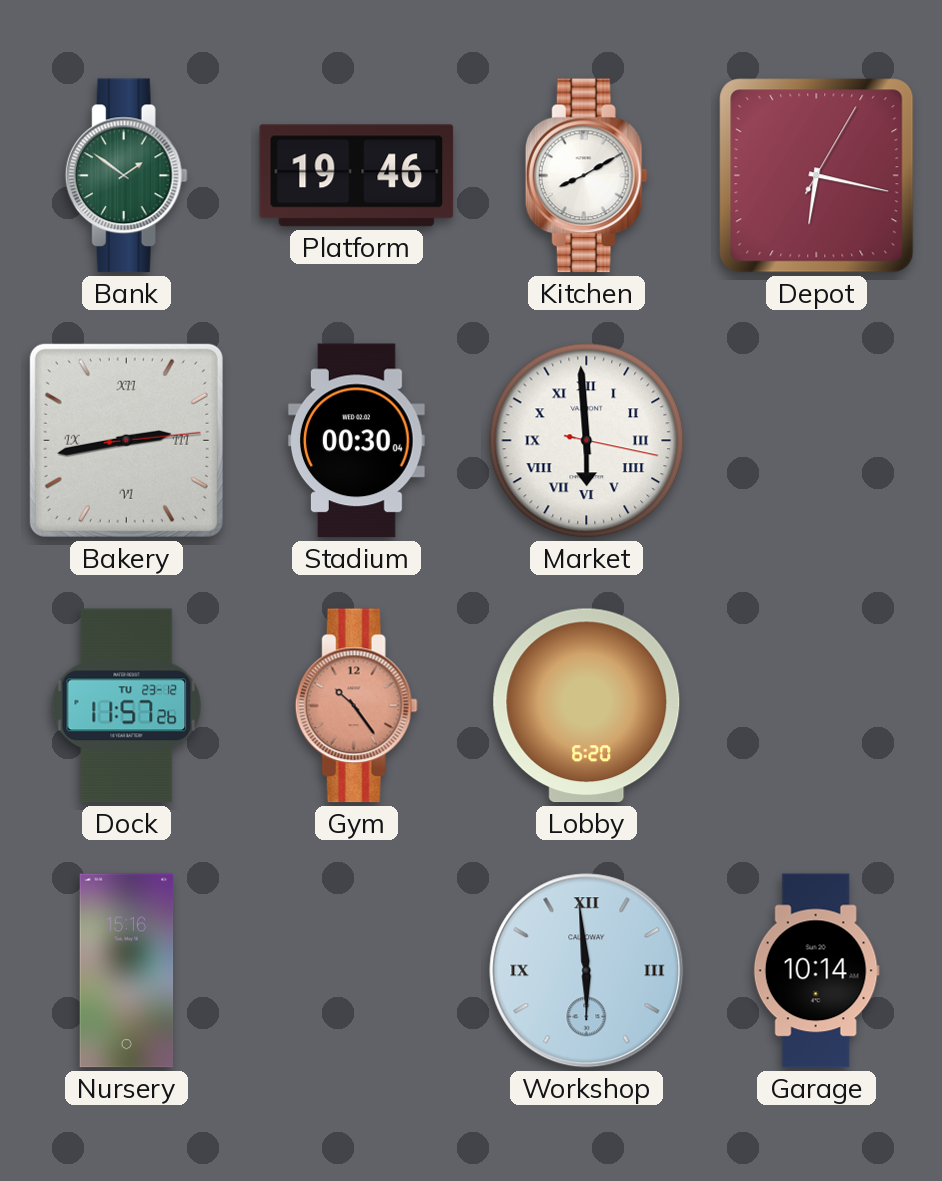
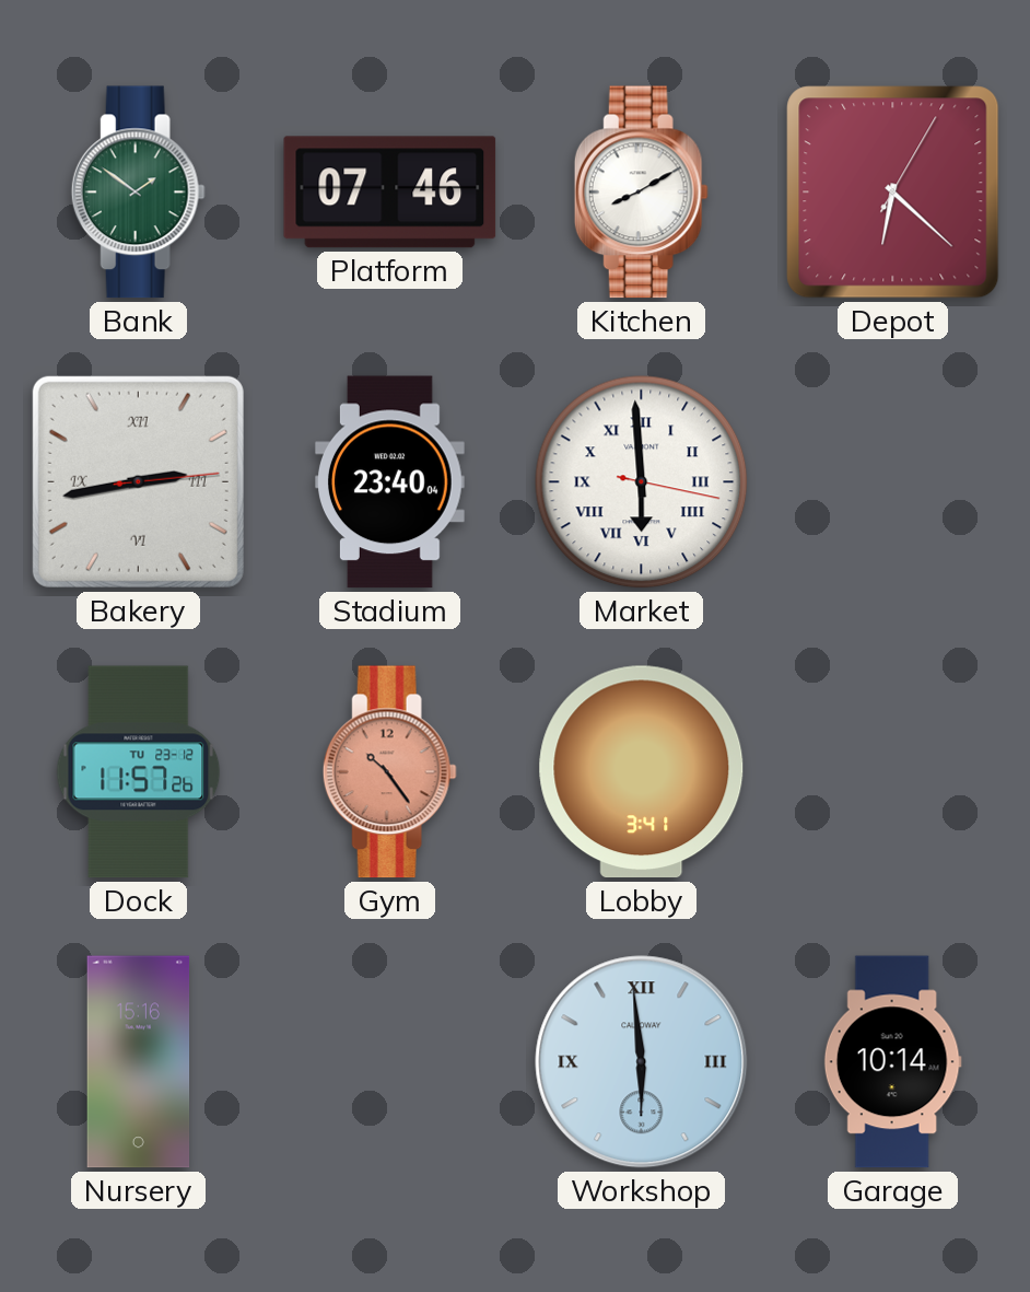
Platform: 19:46 -> 07:46 (390, 193)
Depot: 6:17 -> 6:22 (893, 193)
Stadium: 00:30 -> 23:40 (389, 482)
Lobby: 6:20 -> 3:41 (642, 772)
